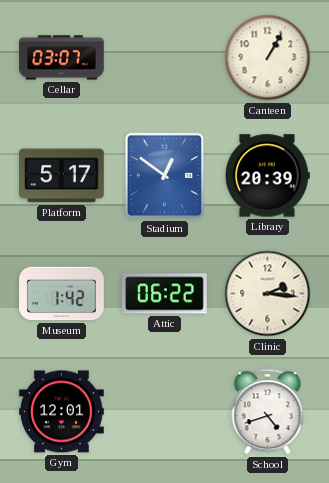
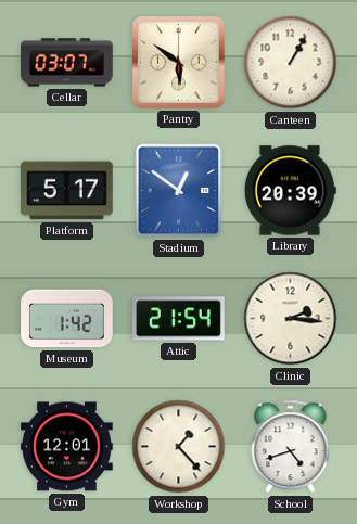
Pantry: none -> 5:51 (178, 62)
Attic: 06:22 -> 21:54 (179, 319)
Workshop: none -> 1:23 (179, 447)
